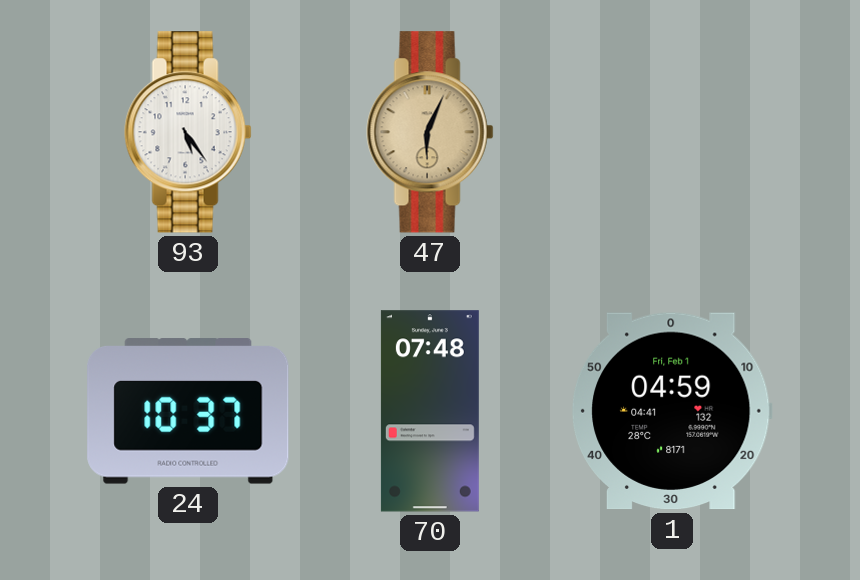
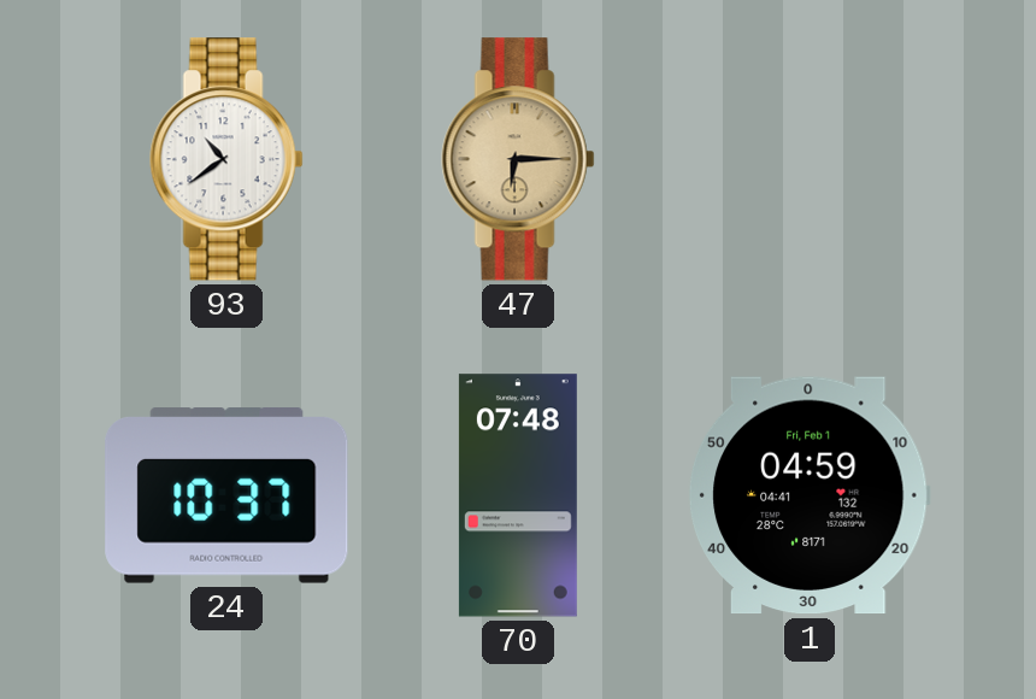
93: 5:24 -> 10:39 (226, 159)
47: 6:04 -> 6:15 (518, 159)
